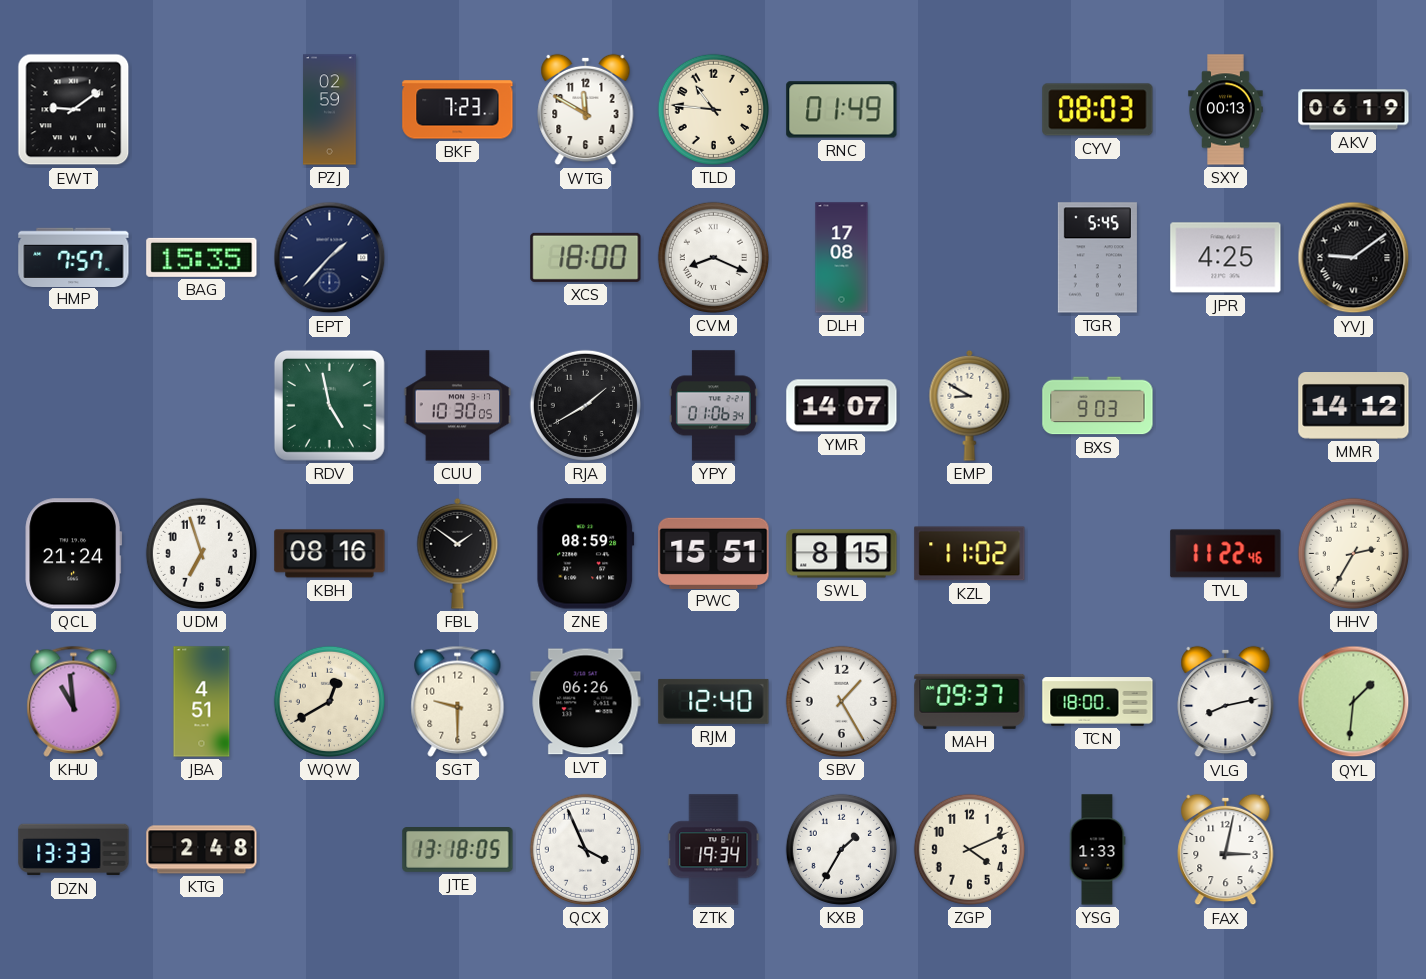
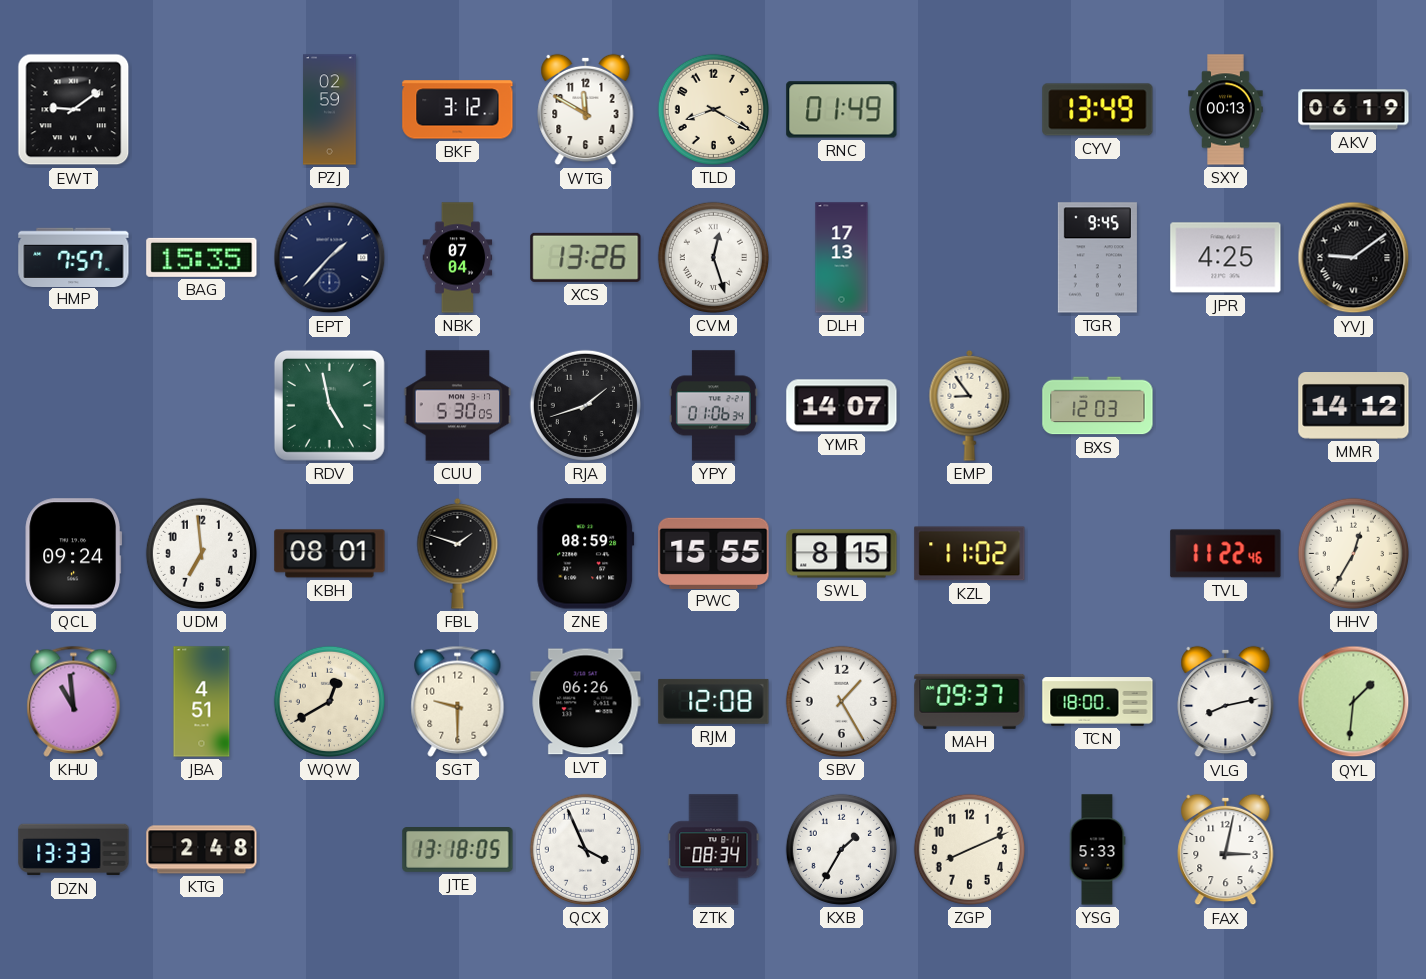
BKF: 7:23 -> 3:12 (458, 110)
TLD: 10:46 -> 8:20 (713, 109)
CYV: 08:03 -> 13:49 (1098, 110)
NBK: none -> 07:04 (458, 258)
XCS: 18:00 -> 13:26 (586, 257)
CVM: 8:19 -> 12:27 (713, 257)
DLH: 17:08 -> 17:13 (842, 258)
TGR: 5:45 -> 9:45 (1097, 258)
CUU: 10:30 -> 5:30 (458, 406)
RJA: 1:40 -> 1:42 (585, 405)
EMP: 8:50 -> 8:54 (970, 405)
BXS: 9:03 -> 12:03 (1098, 406)
QCL: 21:24 -> 09:24 (74, 554)
UDM: 6:57 -> 6:59 (201, 553)
KBH: 08:16 -> 08:01 (330, 554)
FBL: 1:51 -> 1:48 (458, 553)
PWC: 15:51 -> 15:55 (714, 553)
HHV: 2:35 -> 12:35 (1353, 553)
RJM: 12:40 -> 12:08 (714, 701)
ZTK: 19:34 -> 08:34 (714, 850)
ZGP: 4:11 -> 8:11 (969, 849)
YSG: 1:33 -> 5:33 (1097, 850)
